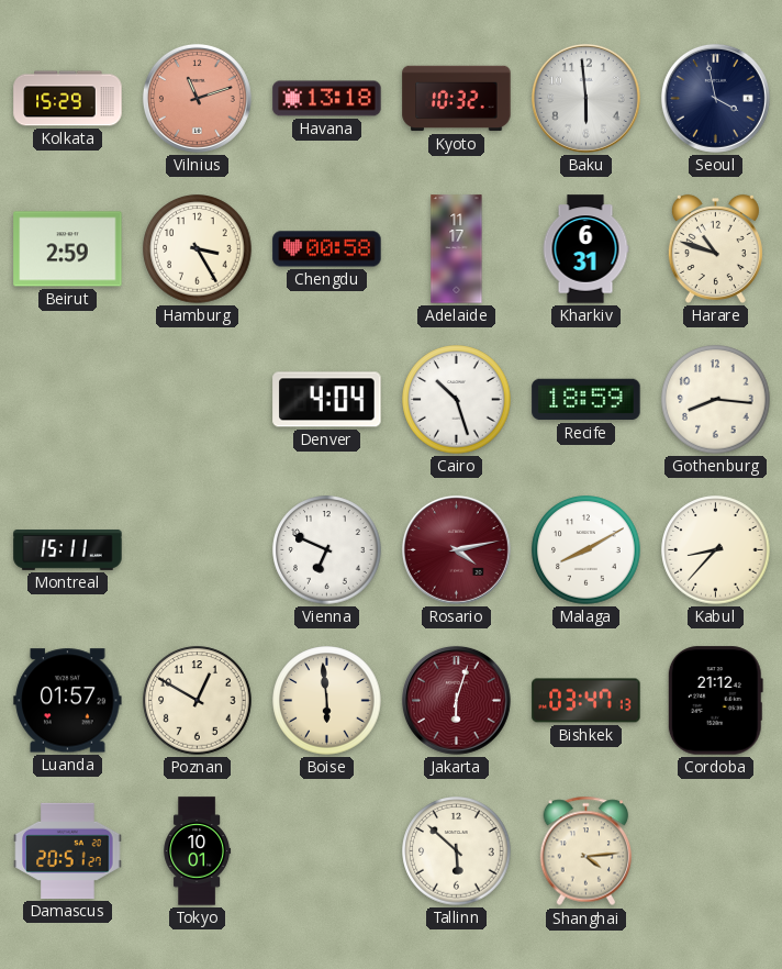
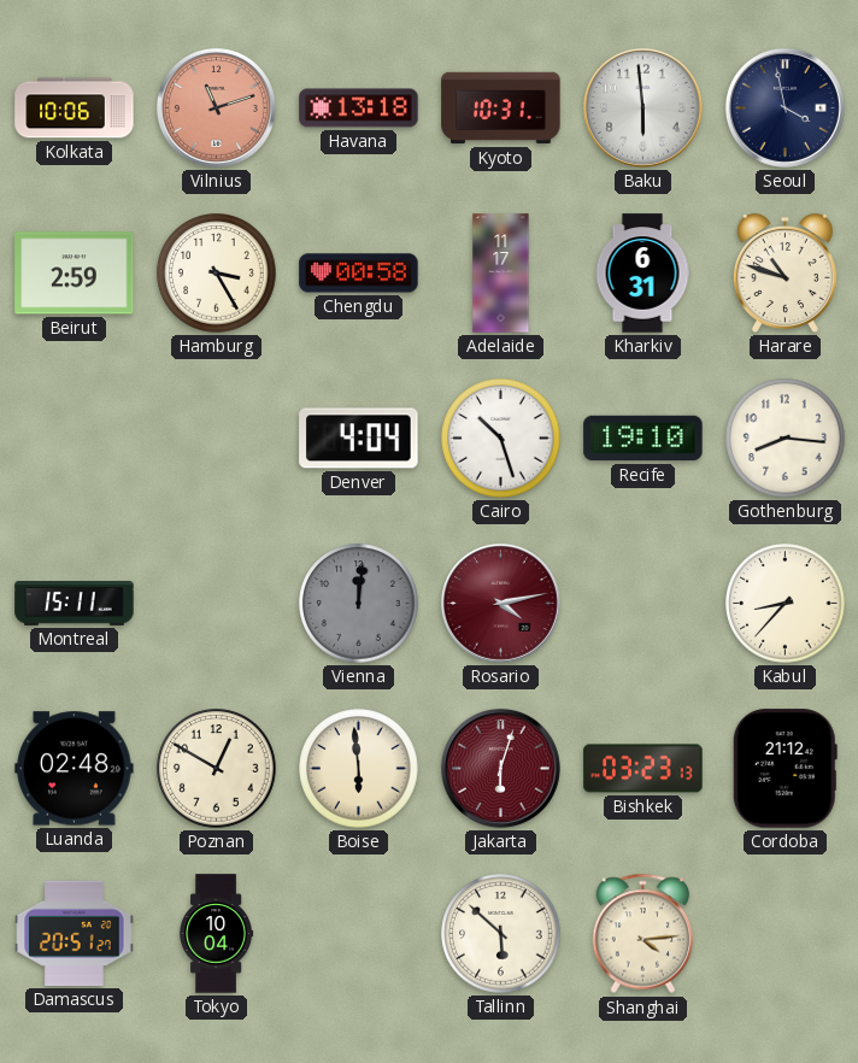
Kolkata: 15:29 -> 10:06 (75, 108)
Kyoto: 10:32 -> 10:31 (501, 108)
Recife: 18:59 -> 19:10 (643, 439)
Vienna: 6:49 -> 12:01 (359, 604)
Vienna dial: white -> grey (359, 604)
Malaga: 8:10 -> none (586, 550)
Luanda: 01:57 -> 02:48 (75, 769)
Bishkek: 03:47 -> 03:23 (643, 769)
Tokyo: 10:01 -> 10:04 (217, 934)
